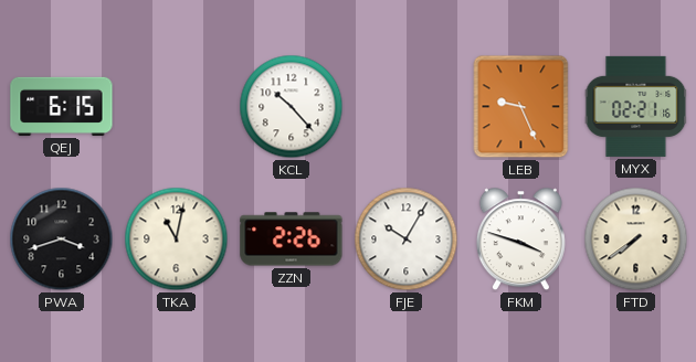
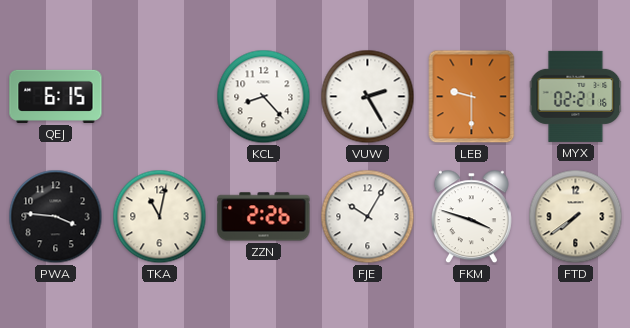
KCL: 10:23 -> 8:23 (264, 97)
VUW: none -> 2:25 (368, 97)
LEB: 9:26 -> 9:30 (472, 97)
PWA: 3:42 -> 3:46 (56, 217)
